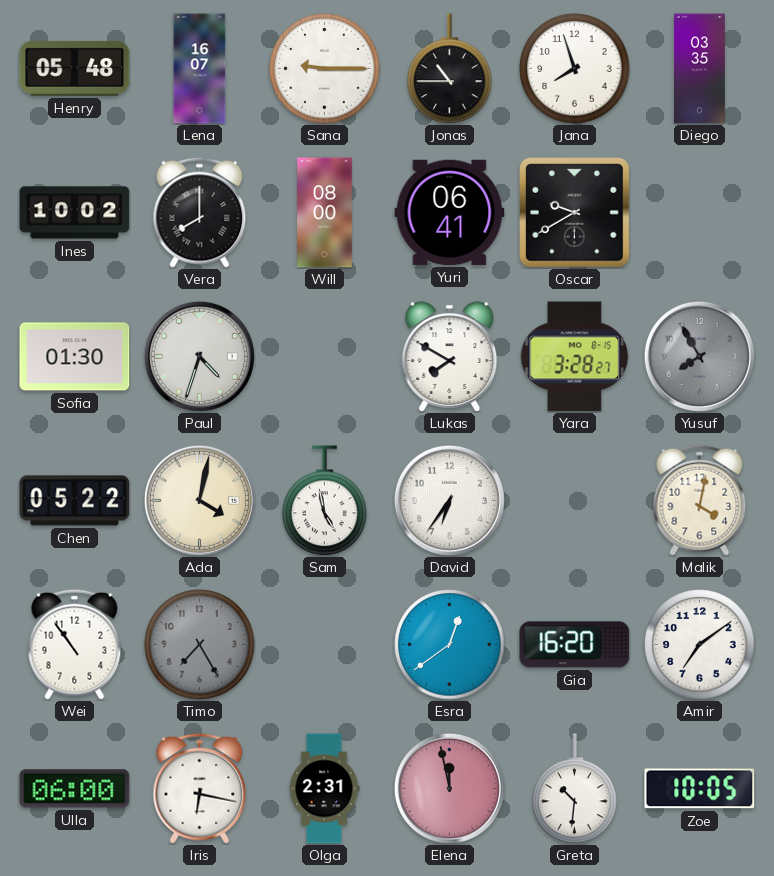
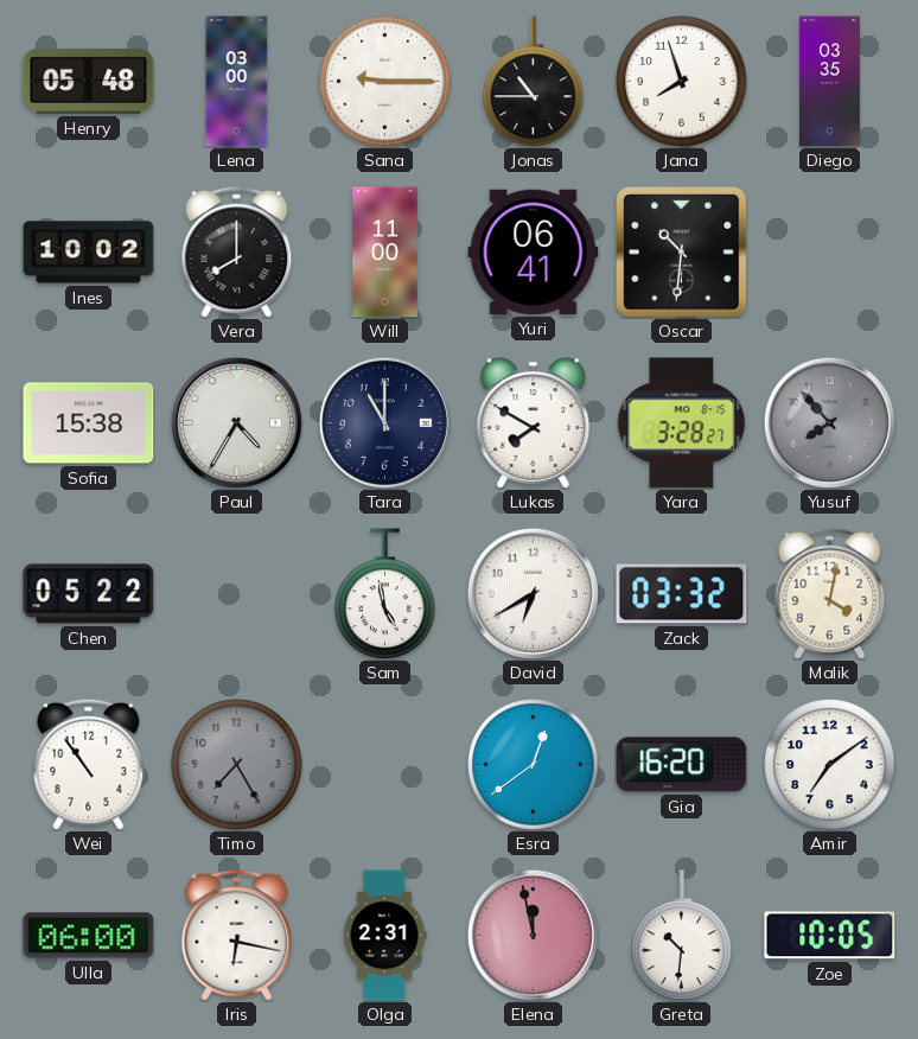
Lena: 16:07 -> 03:00 (237, 82)
Will: 08:00 -> 11:00 (385, 253)
Oscar: 9:40 -> 10:31 (682, 253)
Sofia: 01:30 -> 15:38 (89, 423)
Paul: 4:33 -> 4:35 (236, 422)
Tara: none -> 11:00 (384, 422)
Yusuf: 7:55 -> 7:53 (829, 422)
Ada: 4:02 -> none (199, 500)
David: 6:36 -> 6:40 (533, 593)
Zack: none -> 03:32 (682, 594)
